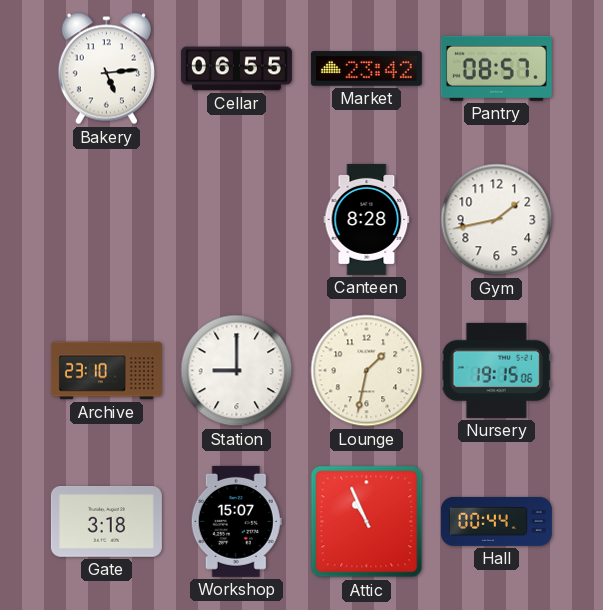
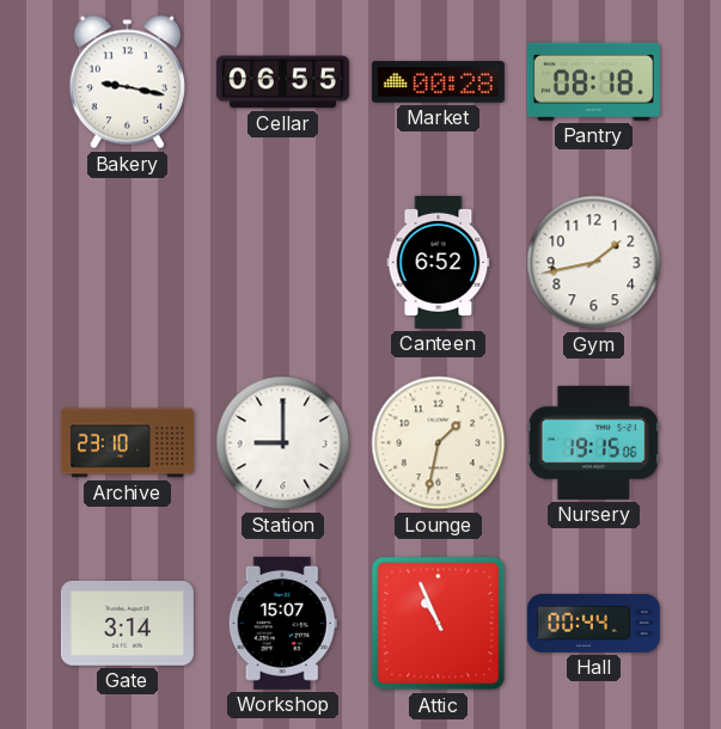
Bakery: 5:14 -> 9:17 (127, 82)
Market: 23:42 -> 00:28 (438, 82)
Pantry: 08:57 -> 08:18 (593, 81)
Canteen: 8:28 -> 6:52 (439, 262)
Gate: 3:18 -> 3:14 (127, 624)
